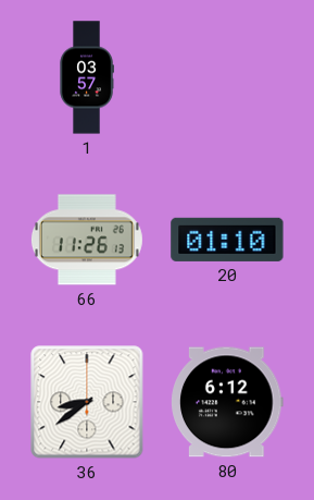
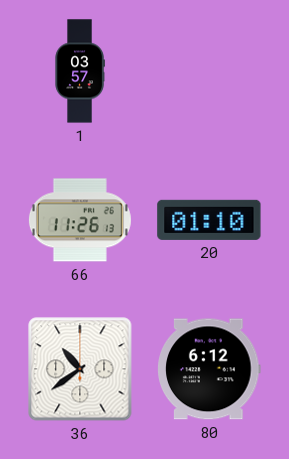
36: 8:39 -> 10:39 (80, 369)
